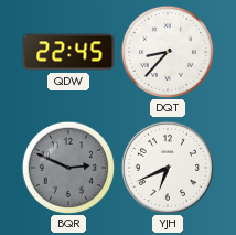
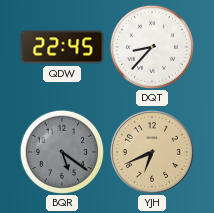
BQR: 2:49 -> 5:21 (62, 152)
YJH dial: white -> champagne (152, 152)
